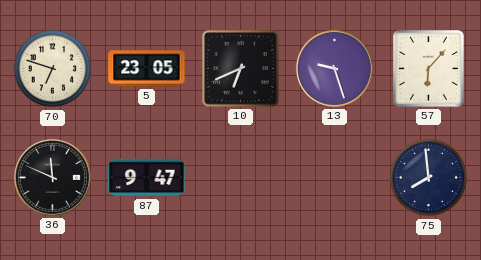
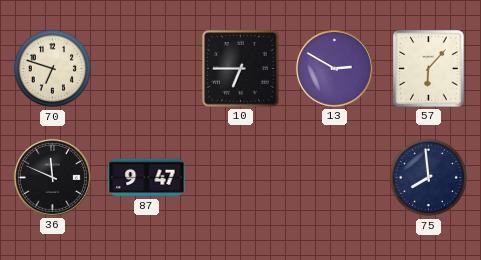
5: 23:05 -> none (147, 69)
10: 6:41 -> 6:45 (241, 69)
13: 9:27 -> 2:50 (334, 68)
